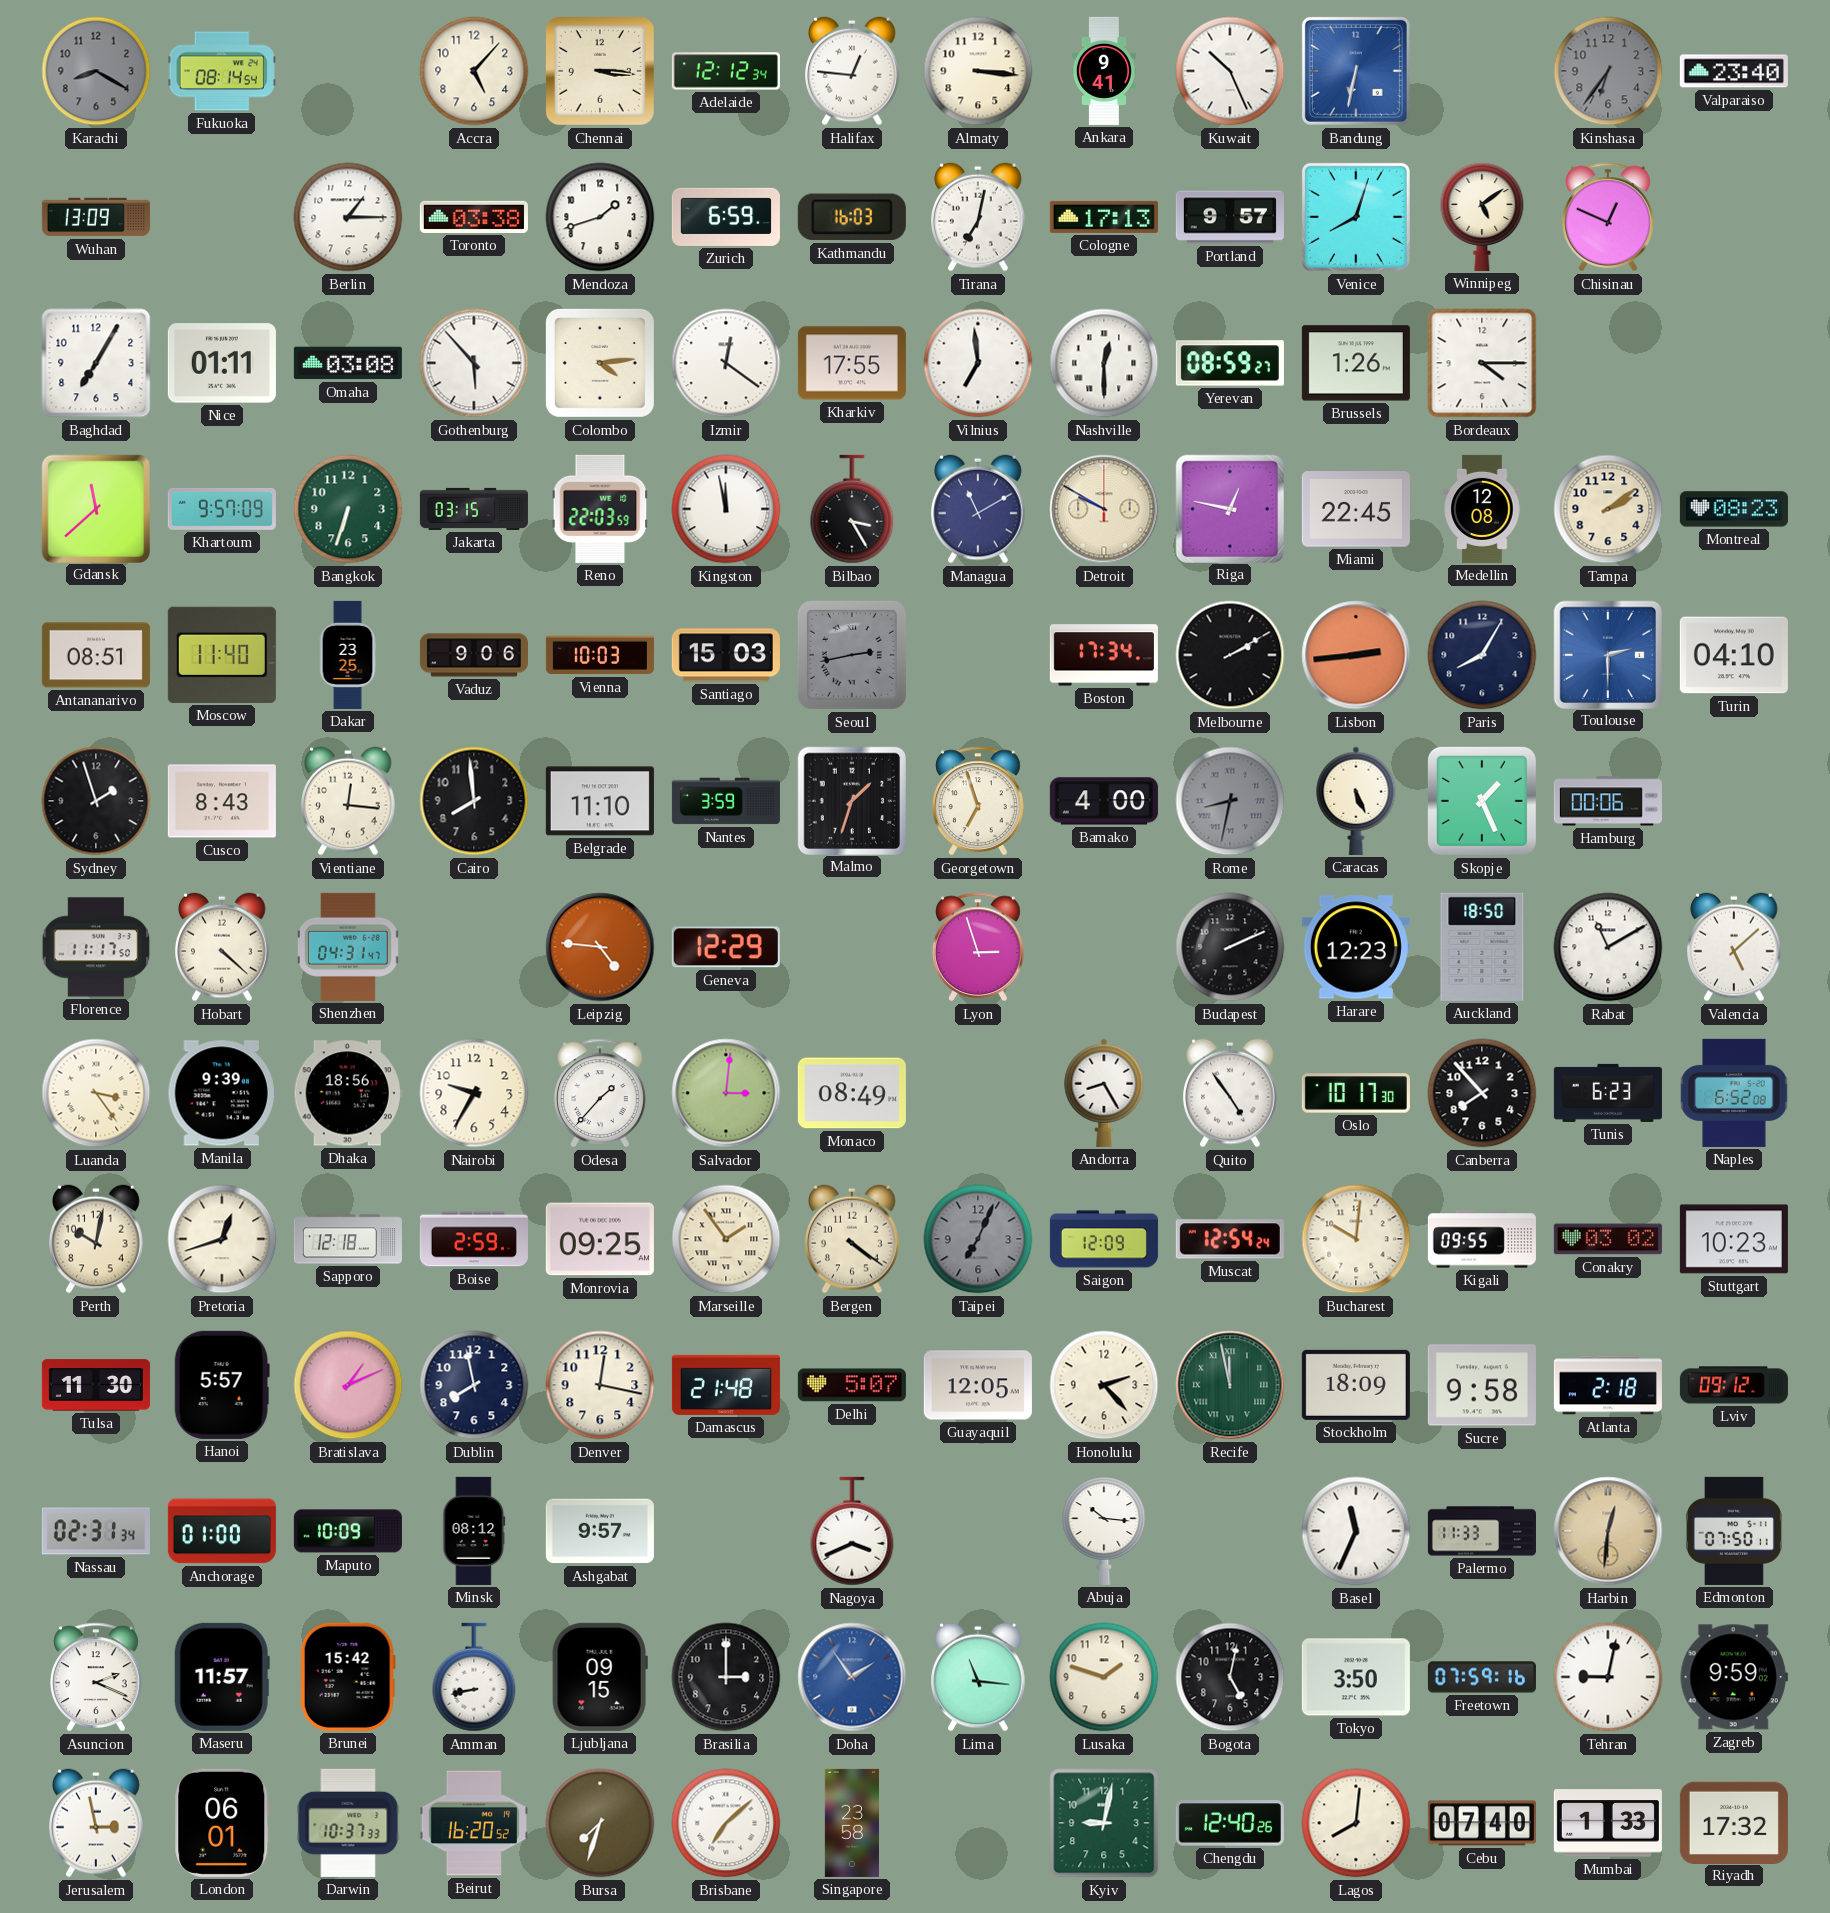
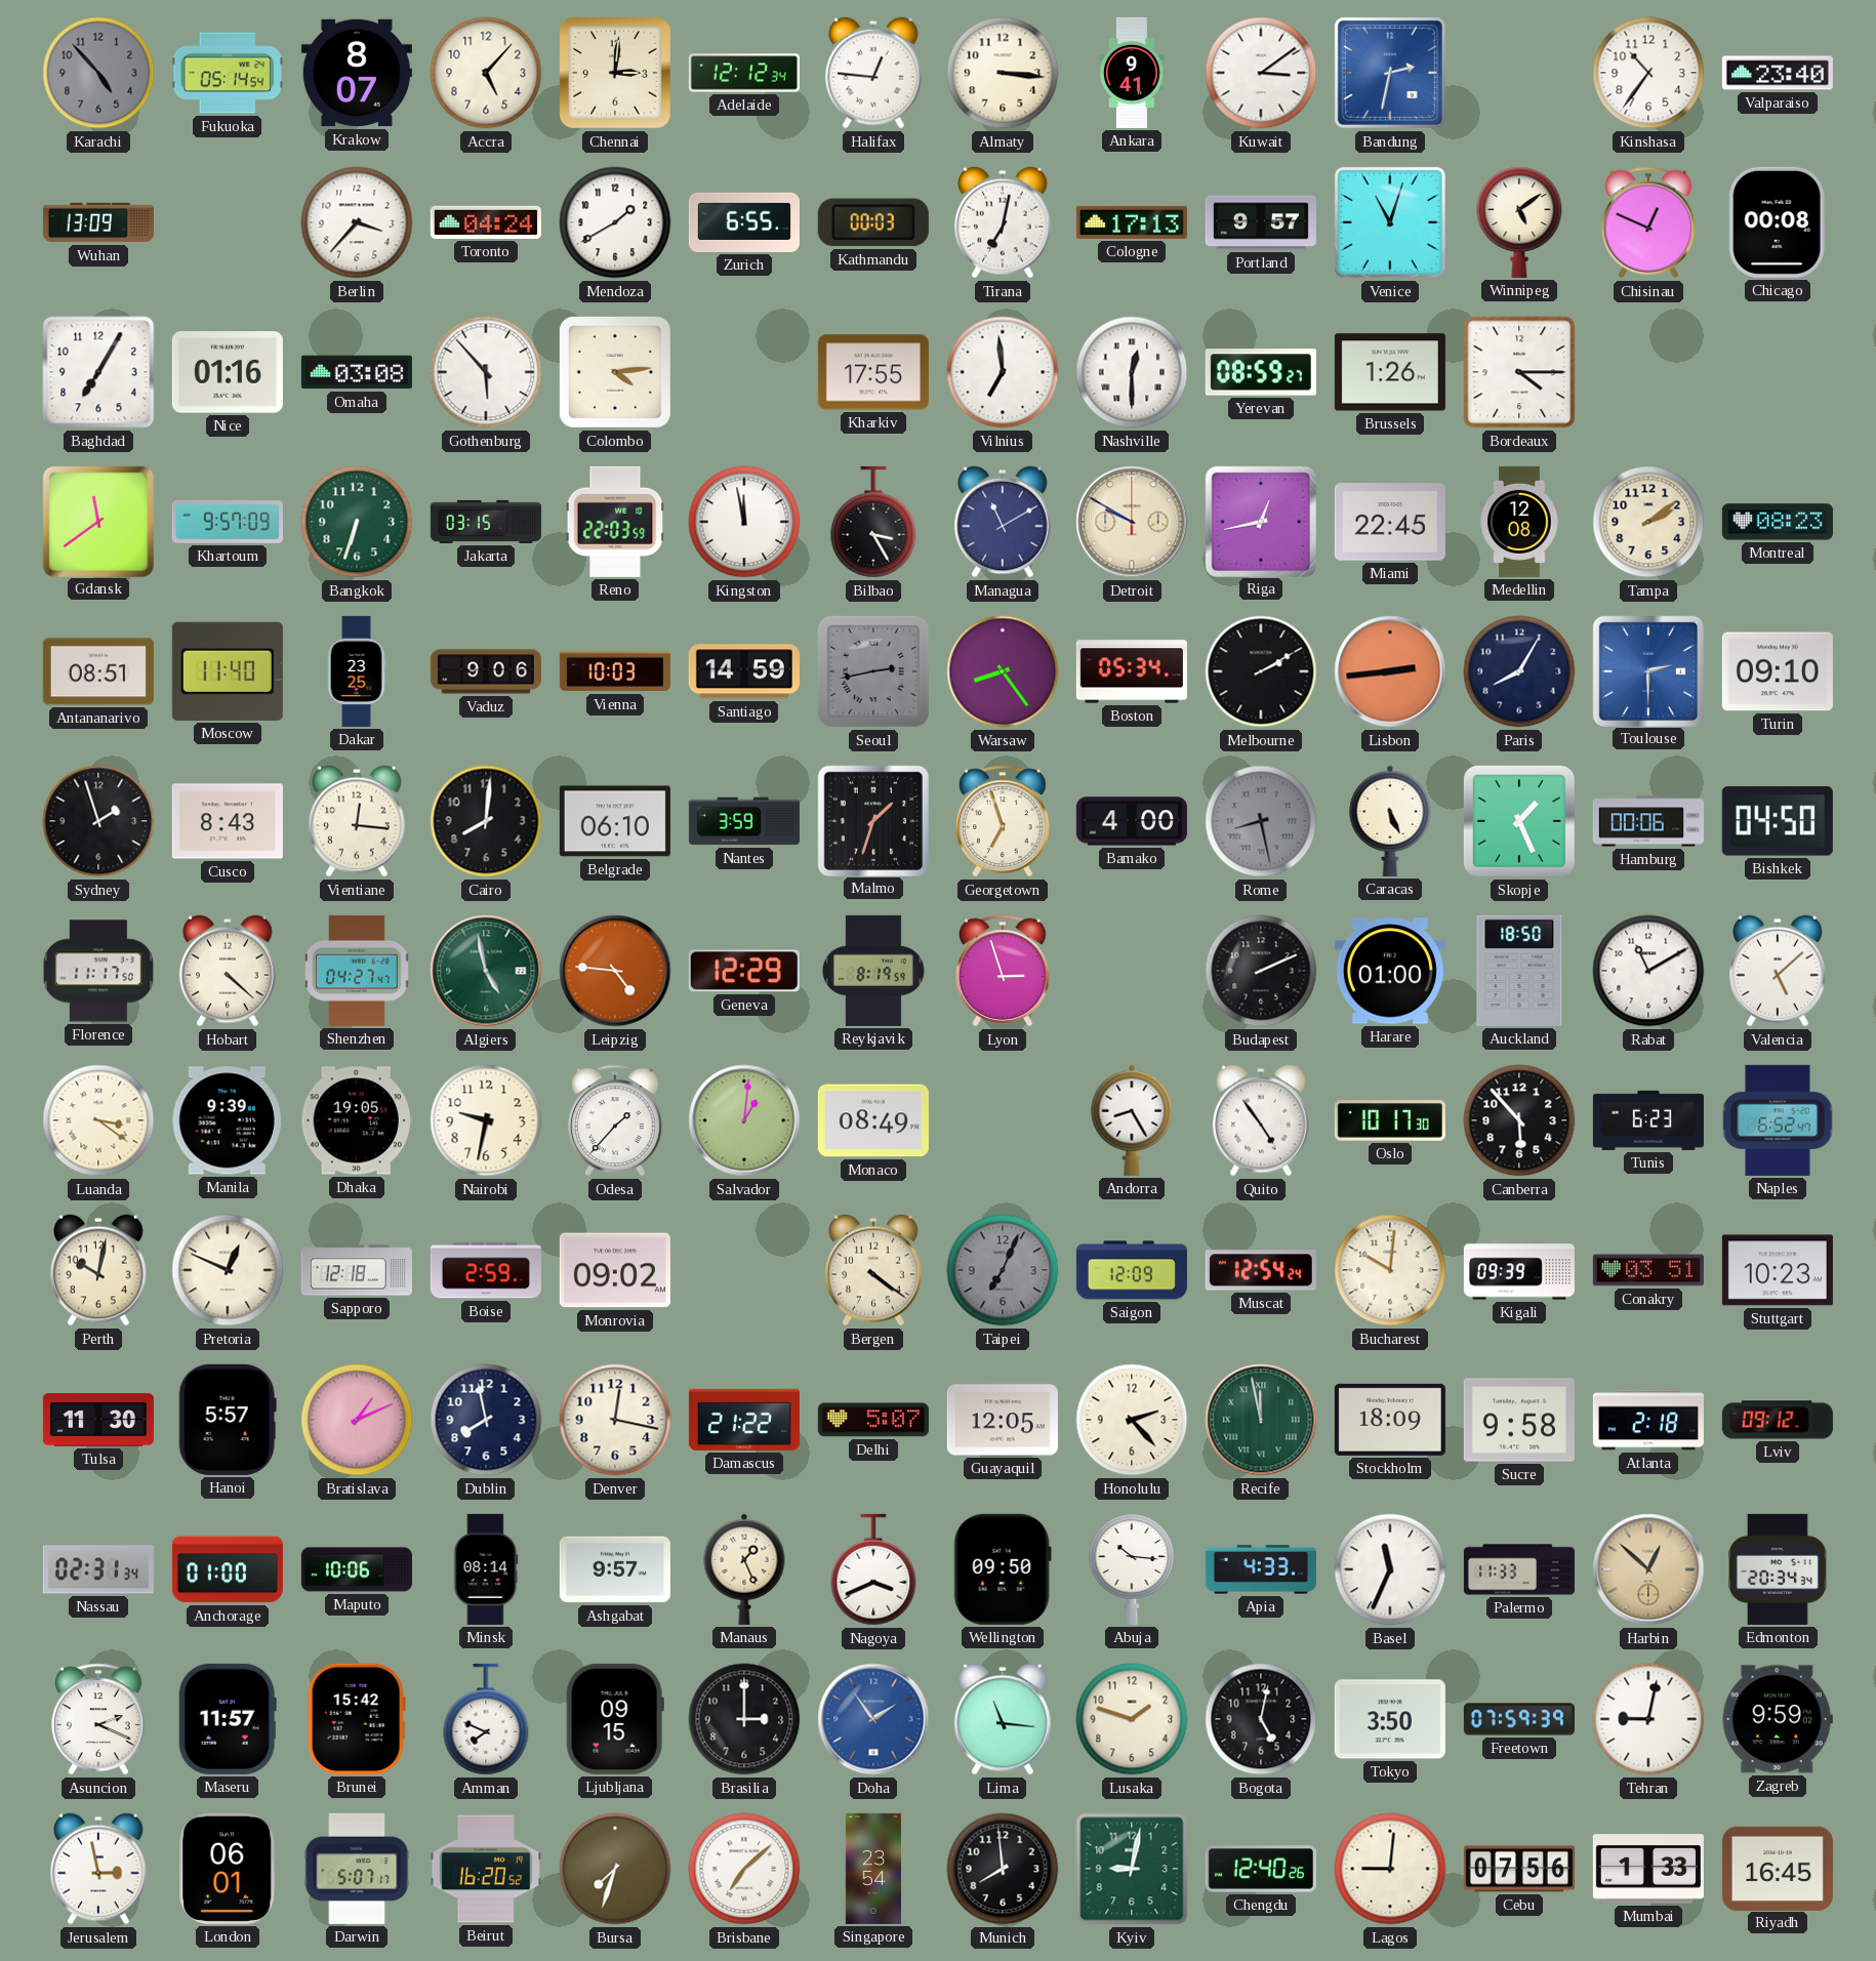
Karachi: 8:20 -> 4:53 (98, 73)
Fukuoka: 08:14 -> 05:14 (228, 73)
Krakow: none -> 8:07 (357, 73)
Chennai: 3:16 -> 3:01 (615, 73)
Kuwait: 10:26 -> 3:09 (1261, 73)
Bandung: 6:32 -> 2:32 (1390, 73)
Kinshasa: 6:36 -> 10:36 (1648, 73)
Kinshasa dial: grey -> white (1648, 73)
Berlin: 1:15 -> 3:37 (357, 222)
Toronto: 03:38 -> 04:24 (486, 222)
Mendoza: 1:42 -> 1:40 (615, 222)
Zurich: 6:59 -> 6:55 (744, 222)
Kathmandu: 16:03 -> 00:03 (873, 222)
Venice: 8:03 -> 11:03 (1390, 222)
Chicago: none -> 00:08 (1778, 222)
Nice: 01:11 -> 01:16 (228, 372)
Izmir: 12:21 -> none (726, 363)
Gdansk: 11:38 -> 11:39 (97, 521)
Riga: 12:47 -> 12:43 (1260, 521)
Santiago: 15:03 -> 14:59 (744, 671)
Warsaw: none -> 8:24 (1003, 671)
Boston: 17:34 -> 05:34 (1132, 671)
Turin: 04:10 -> 09:10 (1778, 671)
Cairo: 7:59 -> 8:01 (486, 821)
Belgrade: 11:10 -> 06:10 (615, 821)
Rome: 8:32 -> 8:28 (1261, 821)
Bishkek: none -> 04:50 (1778, 821)
Shenzhen: 04:31 -> 04:27 (357, 971)
Algiers: none -> 4:58 (486, 971)
Reykjavik: none -> 8:19 (873, 971)
Harare: 12:23 -> 01:00 (1390, 971)
Luanda: 3:24 -> 3:21 (98, 1120)
Dhaka: 18:56 -> 19:05 (357, 1120)
Nairobi: 9:35 -> 9:32 (486, 1120)
Salvador: 3:01 -> 1:01 (744, 1120)
Canberra: 7:53 -> 5:53 (1519, 1120)
Naples: 6:52:08 -> 6:52:47 (1778, 1120)
Pretoria: 12:42 -> 12:49 (228, 1270)
Monrovia: 09:25 -> 09:02 (615, 1270)
Marseille: 1:54 -> none (726, 1239)
Kigali: 09:55 -> 09:39 (1519, 1270)
Conakry: 03:02 -> 03:51 (1648, 1270)
Damascus: 21:48 -> 21:22 (744, 1420)
Maputo: 10:09 -> 10:06 (357, 1569)
Minsk: 08:12 -> 08:14 (486, 1569)
Manaus: none -> 1:26 (744, 1569)
Wellington: none -> 09:50 (1003, 1569)
Apia: none -> 4:33 (1261, 1569)
Harbin: 12:31 -> 12:52 (1648, 1569)
Edmonton: 07:50 -> 20:34 (1778, 1569)
Amman: 8:43 -> 7:49 (486, 1719)
Freetown: 07:59:16 -> 07:59:39 (1519, 1719)
Darwin: 10:37 -> 5:07 (357, 1869)
Singapore: 23:58 -> 23:54 (873, 1869)
Munich: none -> 7:59 (1003, 1869)
Lagos: 8:01 -> 9:01 (1390, 1869)
Cebu: 07:40 -> 07:56 (1519, 1869)
Riyadh: 17:32 -> 16:45 (1778, 1868)
